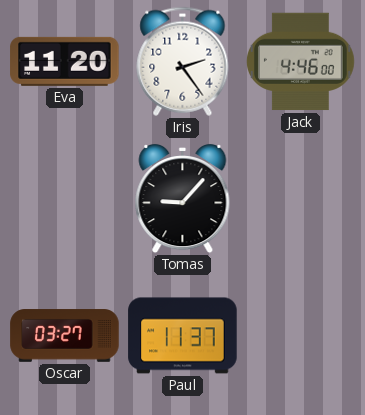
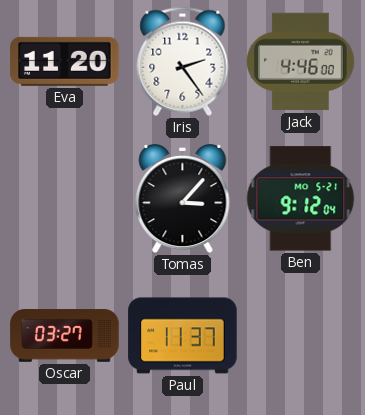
Tomas: 9:07 -> 3:07 (183, 199)
Ben: none -> 9:12 (301, 199)
